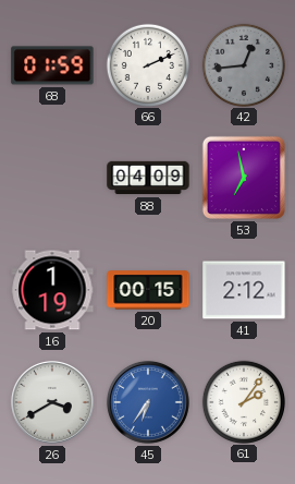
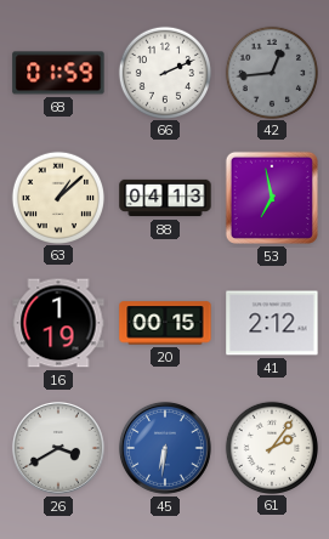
63: none -> 1:08 (57, 197)
88: 04:09 -> 04:13 (165, 198)
45: 6:36 -> 6:31 (165, 448)
